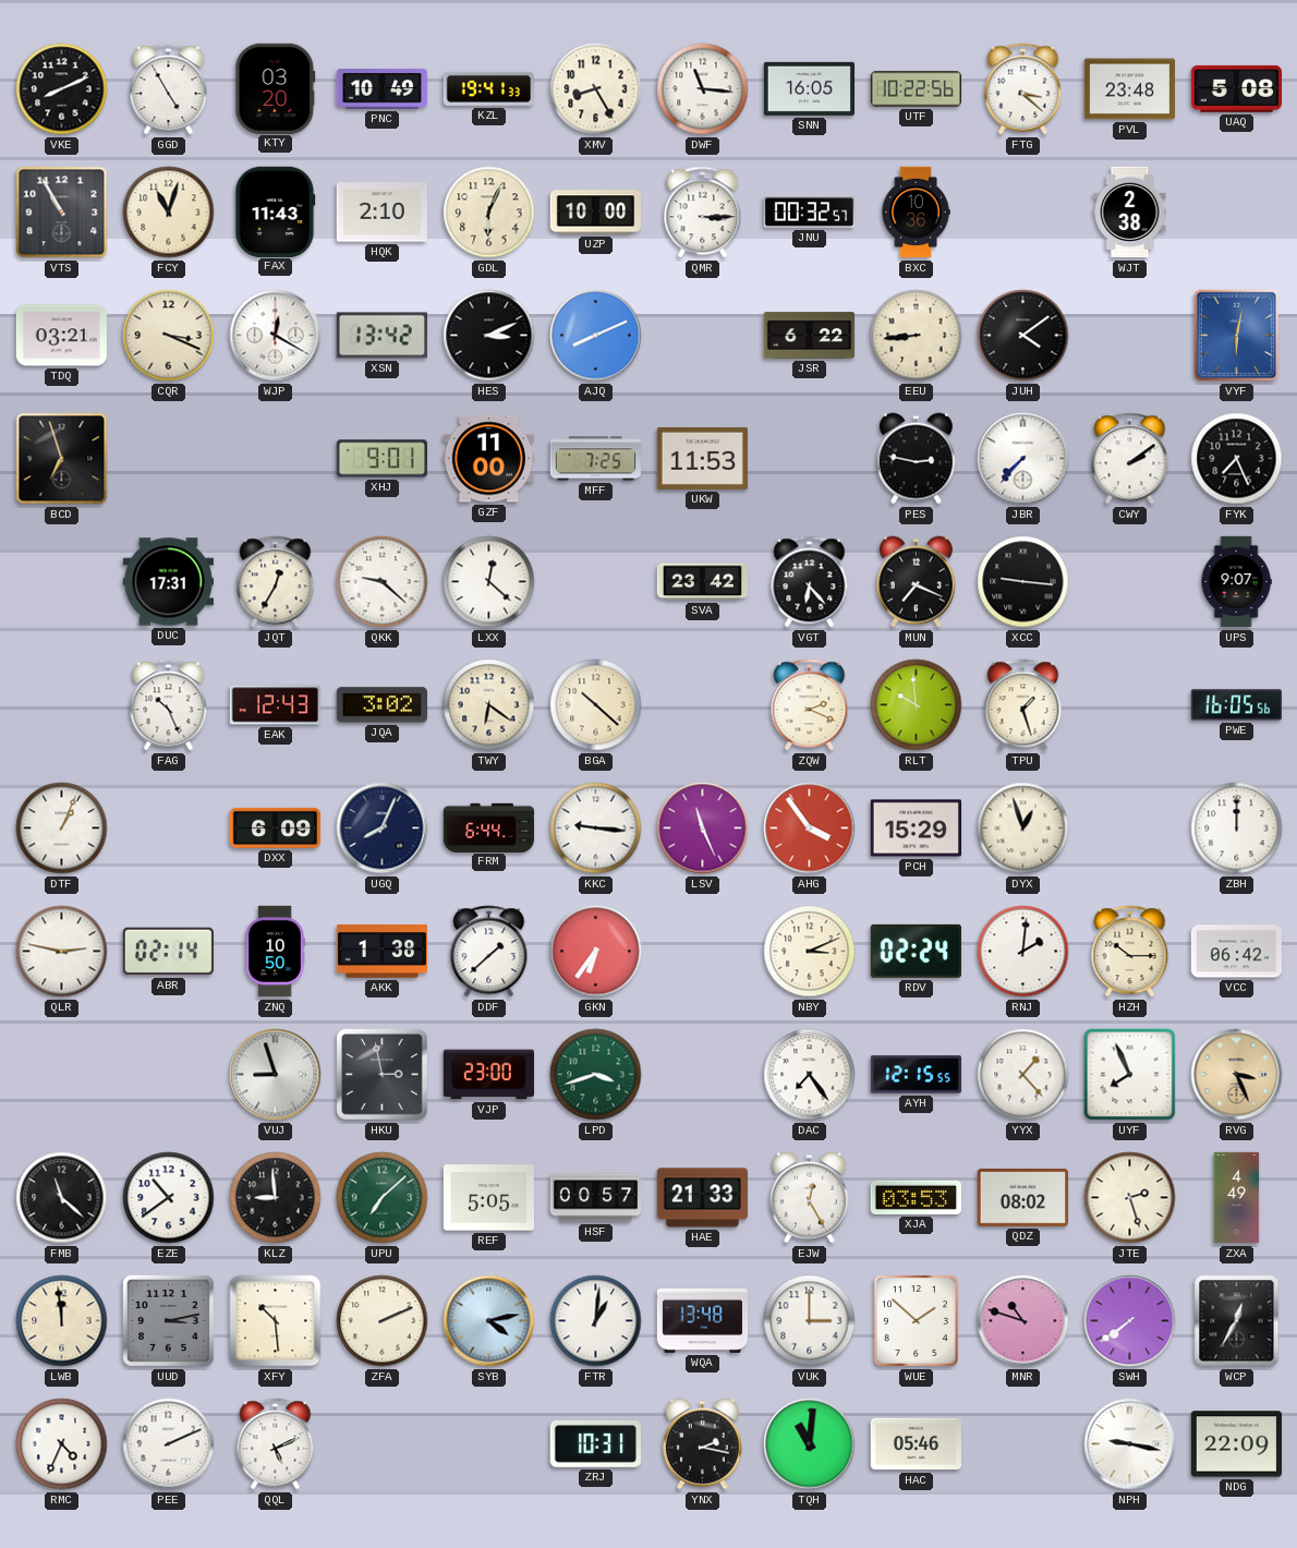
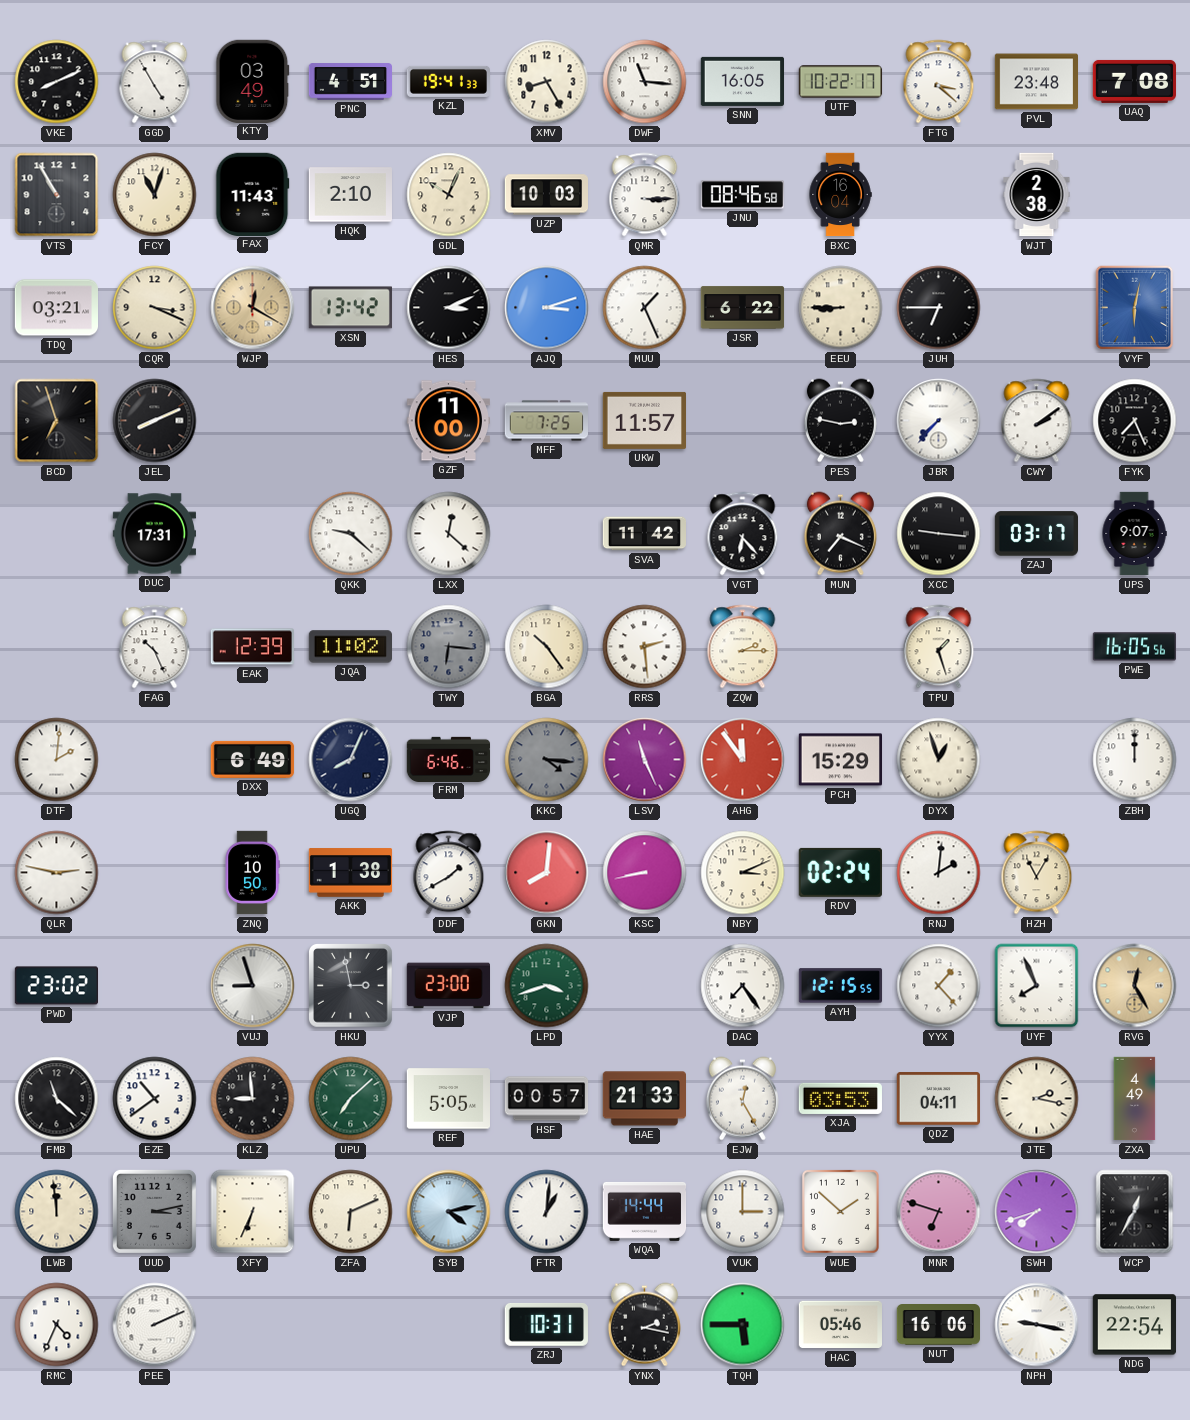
KTY: 03:20 -> 03:49 (253, 81)
PNC: 10:49 -> 4:51 (350, 82)
UTF: 10:22:56 -> 10:22:17 (841, 82)
UAQ: 5:08 -> 7:08 (1134, 81)
GDL: 6:04 -> 10:04 (449, 195)
UZP: 10:00 -> 10:03 (547, 195)
JNU: 00:32 -> 08:46 (742, 195)
BXC: 10:36 -> 16:04 (840, 195)
WJP dial: white -> champagne (253, 308)
AJQ: 8:11 -> 3:12 (547, 308)
MUU: none -> 1:26 (645, 308)
EEU: 8:44 -> 8:45 (841, 308)
JUH: 4:09 -> 6:45 (939, 308)
JEL: none -> 8:11 (155, 421)
XHJ: 9:01 -> none (381, 459)
UKW: 11:53 -> 11:57 (644, 420)
JQT: 12:35 -> none (276, 582)
SVA: 23:42 -> 11:42 (644, 534)
ZAJ: none -> 03:17 (1036, 534)
EAK: 12:43 -> 12:39 (252, 647)
JQA: 3:02 -> 11:02 (350, 647)
TWY: 6:21 -> 6:16 (449, 647)
TWY dial: cream -> grey (449, 647)
BGA: 10:22 -> 10:24 (547, 647)
RRS: none -> 2:29 (645, 647)
ZQW: 2:19 -> 2:15 (743, 647)
RLT: 9:59 -> none (917, 705)
DTF: 1:04 -> 2:01 (57, 760)
DXX: 6:09 -> 6:49 (253, 759)
FRM: 6:44 -> 6:46 (449, 759)
KKC: 9:16 -> 4:16 (547, 760)
KKC dial: white -> grey (547, 760)
AHG: 3:54 -> 11:54 (743, 760)
ABR: 02:14 -> none (168, 952)
DDF: 1:38 -> 1:40 (449, 873)
GKN: 6:36 -> 8:01 (547, 873)
KSC: none -> 8:43 (645, 873)
HZH: 10:15 -> 11:05 (1037, 873)
VCC: 06:42 -> none (1236, 952)
PWD: none -> 23:02 (56, 986)
RVG: 3:26 -> 12:25 (1135, 986)
QDZ: 08:02 -> 04:11 (938, 1099)
JTE: 2:27 -> 2:17 (1037, 1099)
XFY: 10:29 -> 6:34 (253, 1212)
ZFA: 2:11 -> 6:11 (351, 1212)
WQA: 13:48 -> 14:44 (645, 1211)
MNR: 10:48 -> 6:48 (939, 1212)
SWH: 7:39 -> 7:42 (1037, 1212)
QQL: 5:11 -> none (276, 1444)
TQH: 11:01 -> 5:45 (743, 1325)
NUT: none -> 16:06 (938, 1325)
NDG: 22:09 -> 22:54 (1134, 1325)
